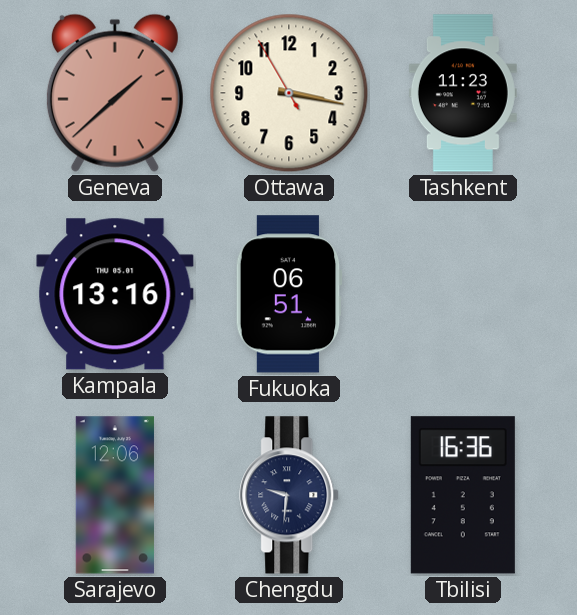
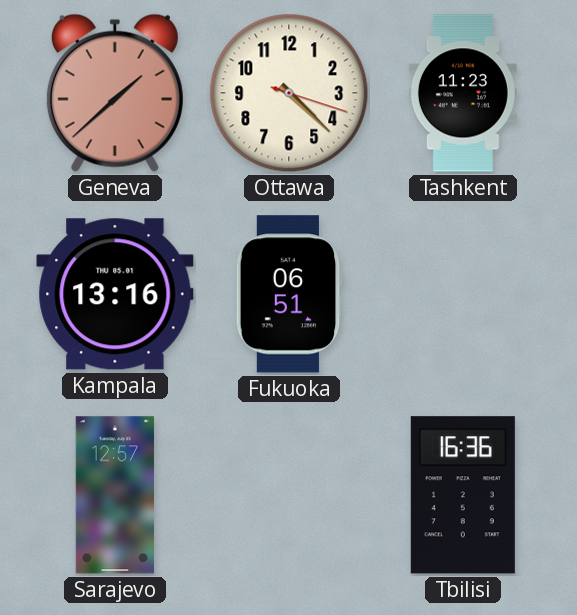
Ottawa: 3:16 -> 4:22 (289, 93)
Sarajevo: 12:06 -> 12:57 (115, 495)
Chengdu: 9:31 -> none (290, 495)
